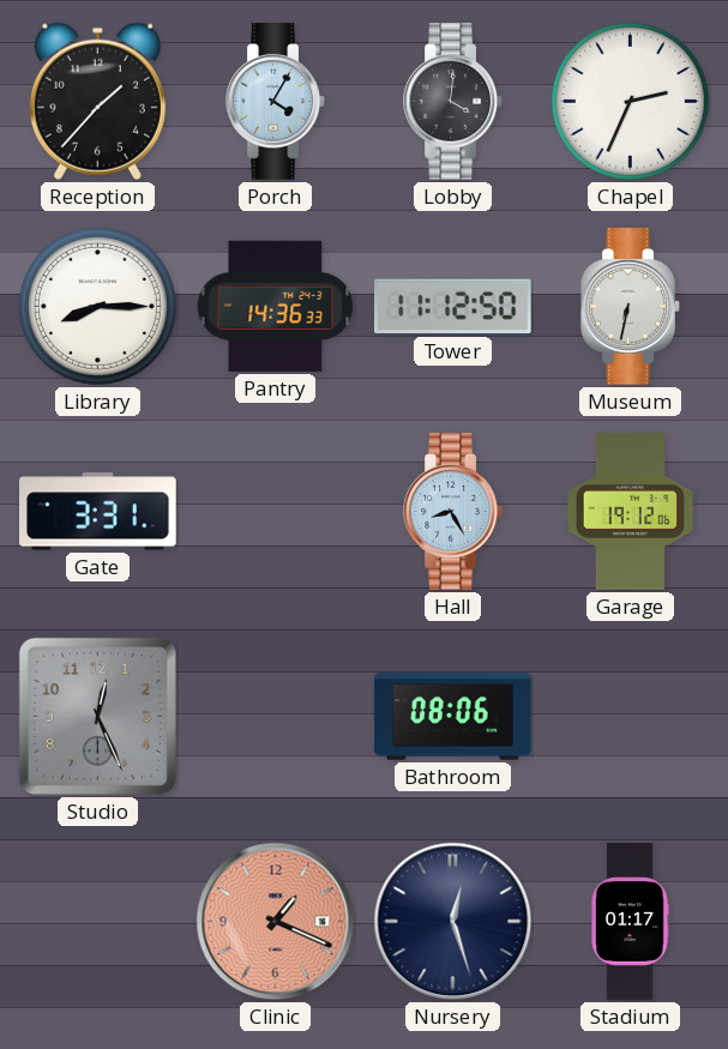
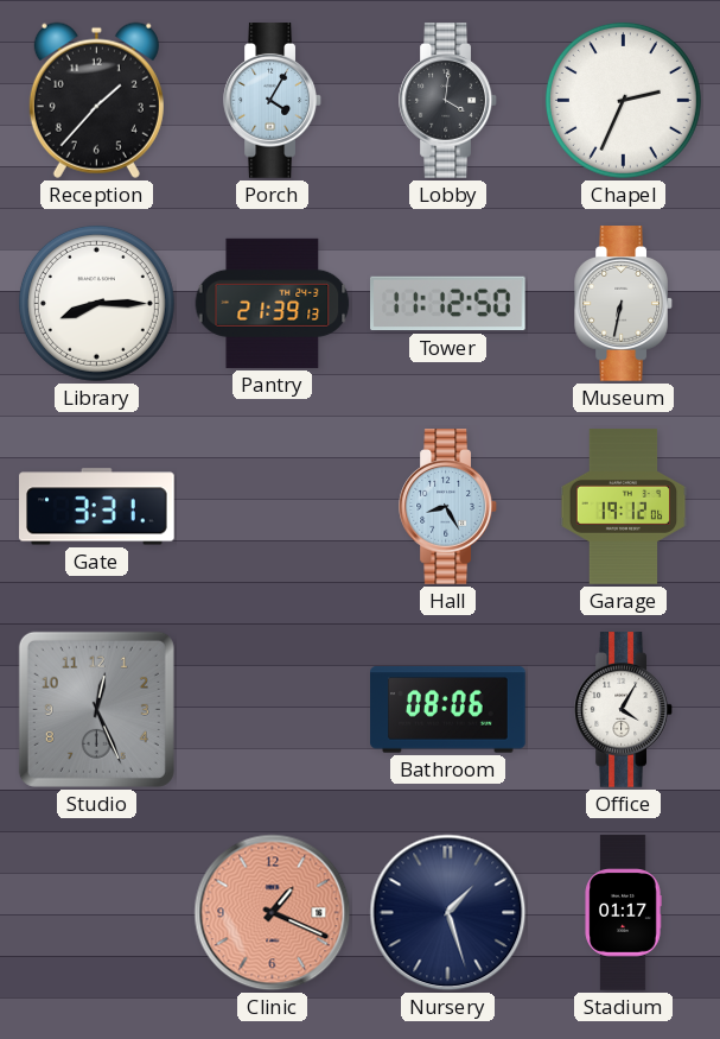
Pantry: 14:36 -> 21:39 (273, 303)
Office: none -> 4:05 (624, 710)
Nursery: 12:27 -> 1:27 (448, 913)
